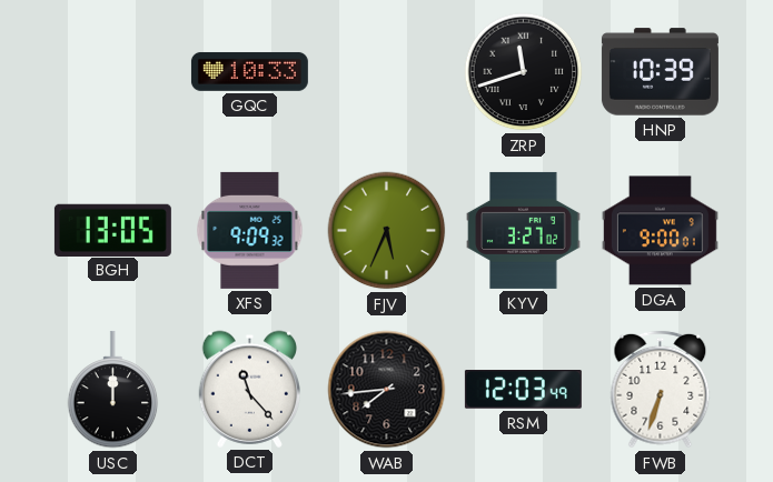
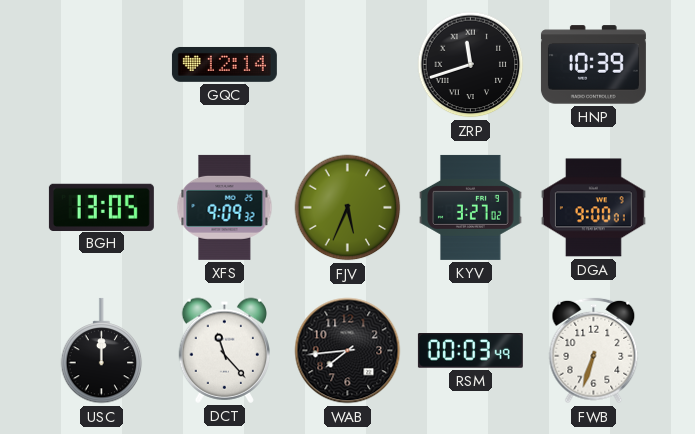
GQC: 10:33 -> 12:14 (224, 64)
RSM: 12:03 -> 00:03 (470, 351)
